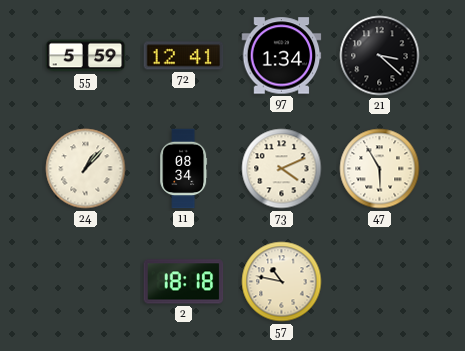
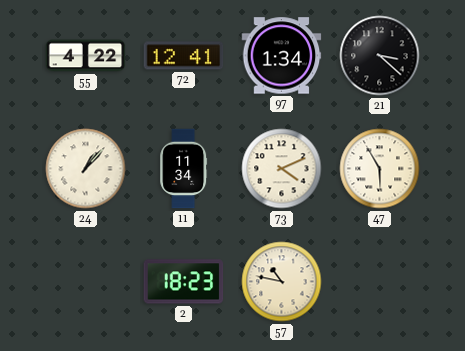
55: 5:59 -> 4:22 (86, 56)
11: 08:34 -> 11:34 (184, 169)
2: 18:18 -> 18:23 (184, 282)
